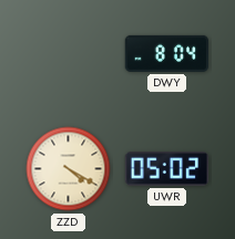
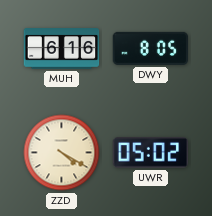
MUH: none -> 6:16 (62, 49)
DWY: 8:04 -> 8:05 (151, 48)
